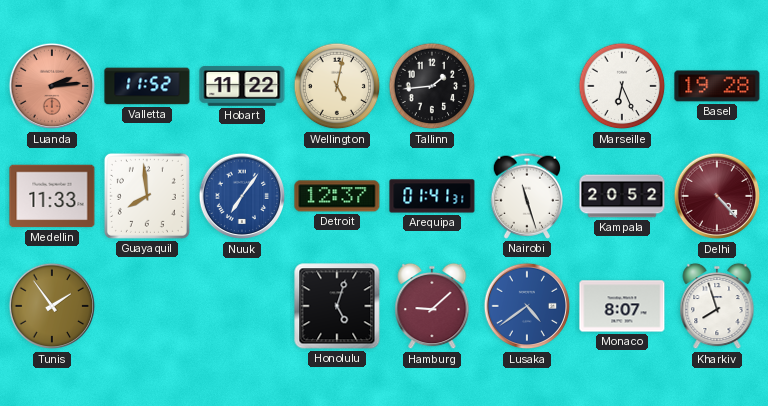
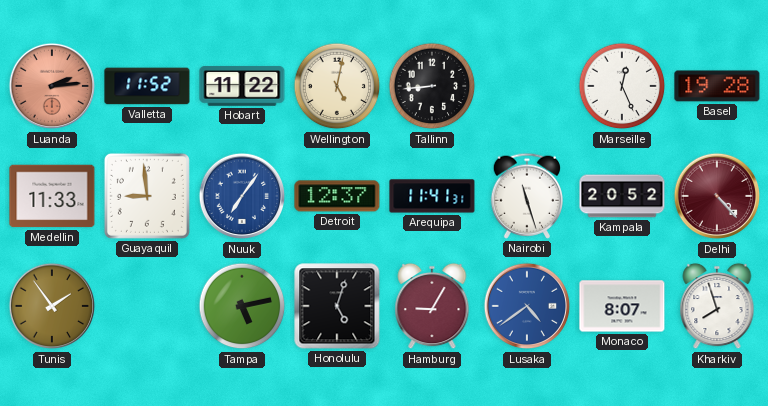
Tallinn: 1:44 -> 8:44 (432, 86)
Marseille: 6:26 -> 12:26 (622, 86)
Guayaquil: 7:59 -> 8:59 (147, 196)
Arequipa: 01:41 -> 11:41 (432, 196)
Tampa: none -> 5:13 (242, 306)
Hamburg: 9:08 -> 9:05 (432, 306)
